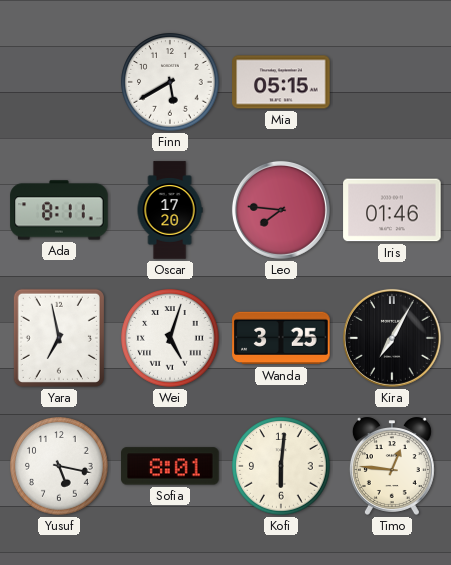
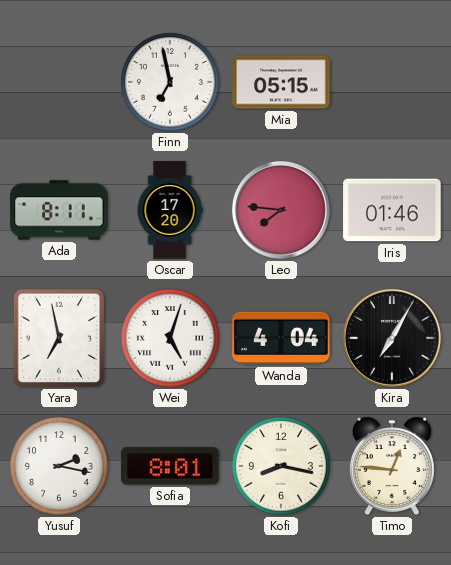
Finn: 5:40 -> 6:58 (170, 82)
Wanda: 3:25 -> 4:04 (281, 338)
Yusuf: 5:17 -> 2:17 (59, 466)
Kofi: 6:01 -> 8:17 (281, 466)
